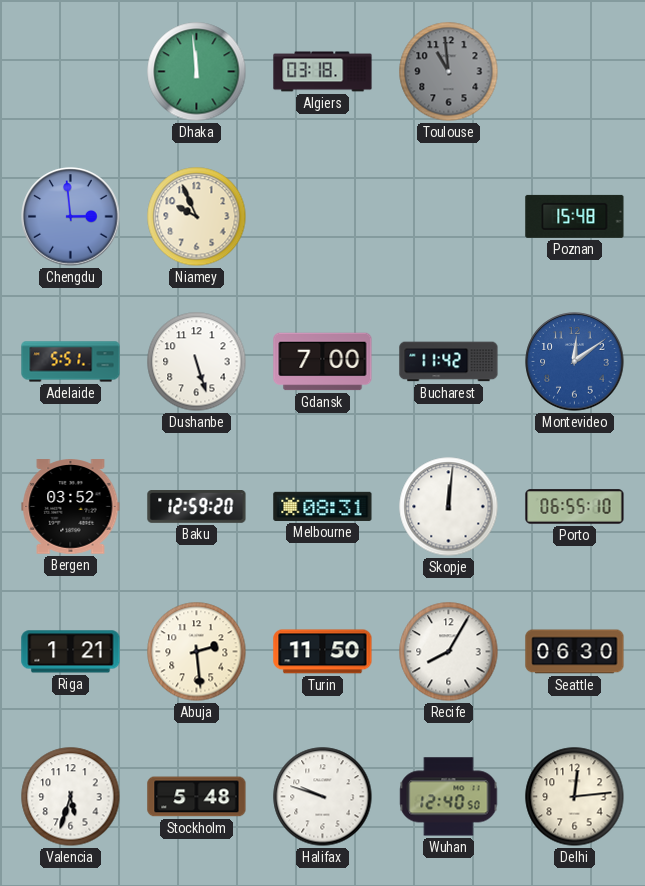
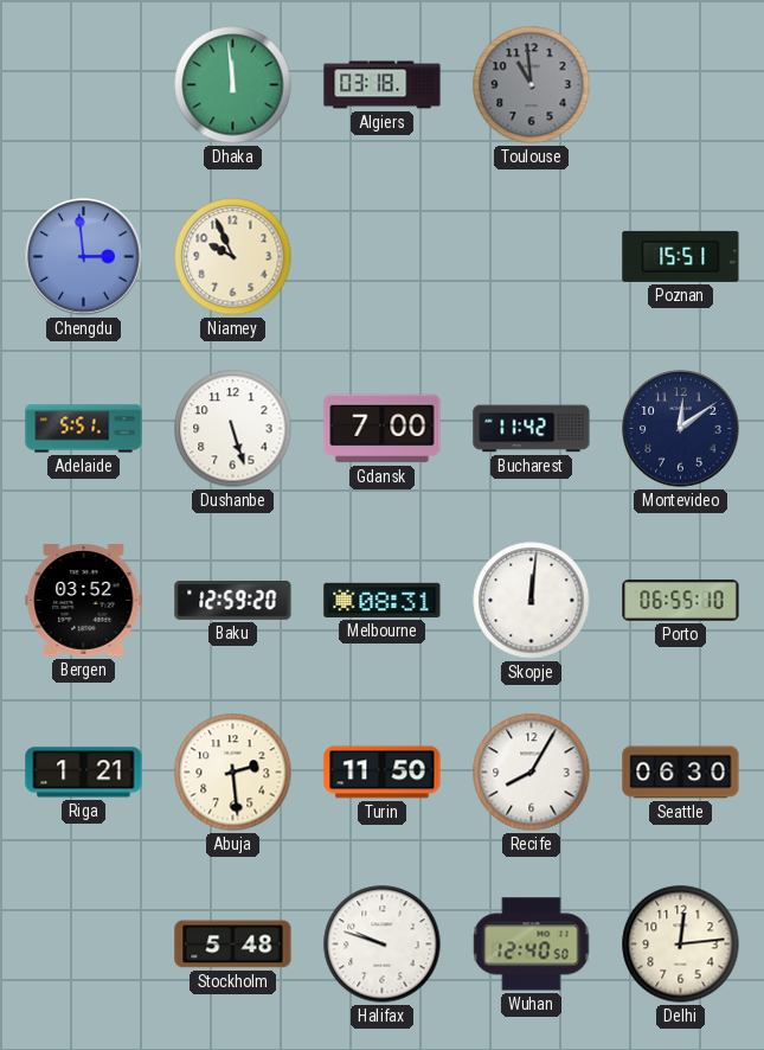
Poznan: 15:48 -> 15:51 (681, 256)
Montevideo dial: blue -> navy (681, 429)
Valencia: 5:33 -> none (71, 797)
